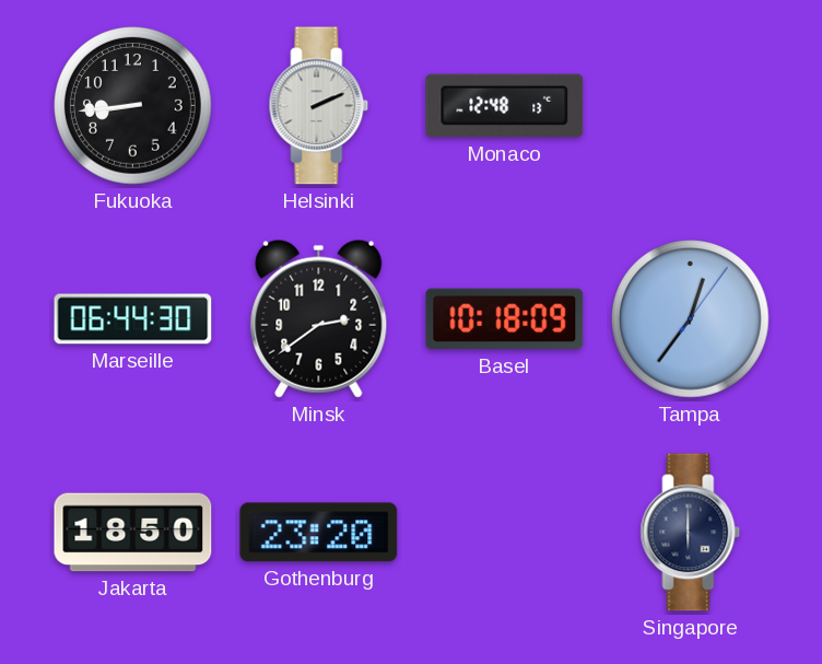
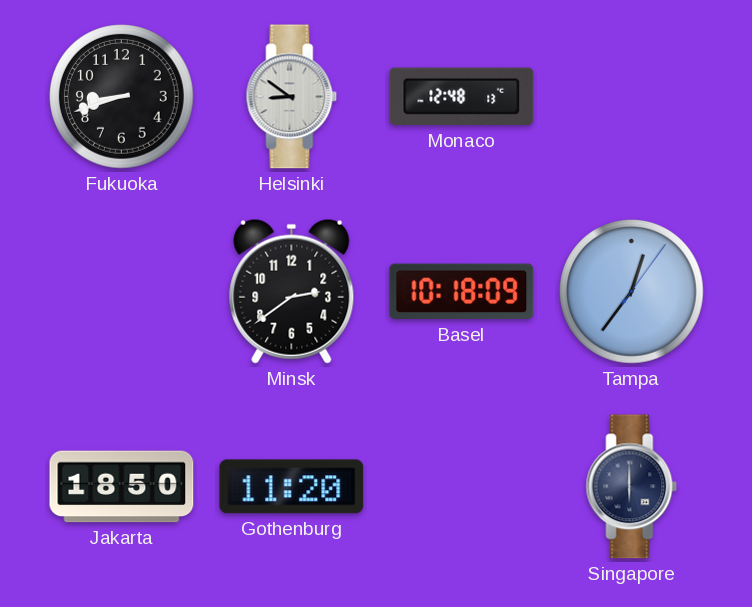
Fukuoka: 8:44 -> 8:42 (122, 97)
Helsinki: 2:11 -> 8:51 (292, 97)
Marseille: 06:44 -> none (133, 319)
Gothenburg: 23:20 -> 11:20 (292, 487)
